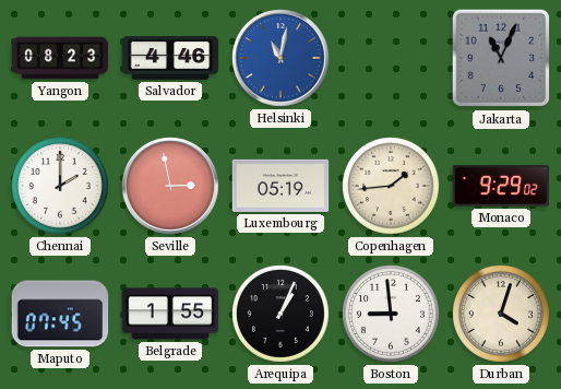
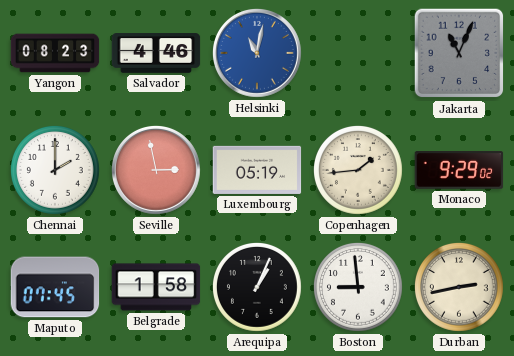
Belgrade: 1:55 -> 1:58 (156, 287)
Durban: 4:03 -> 2:43 (460, 288)
